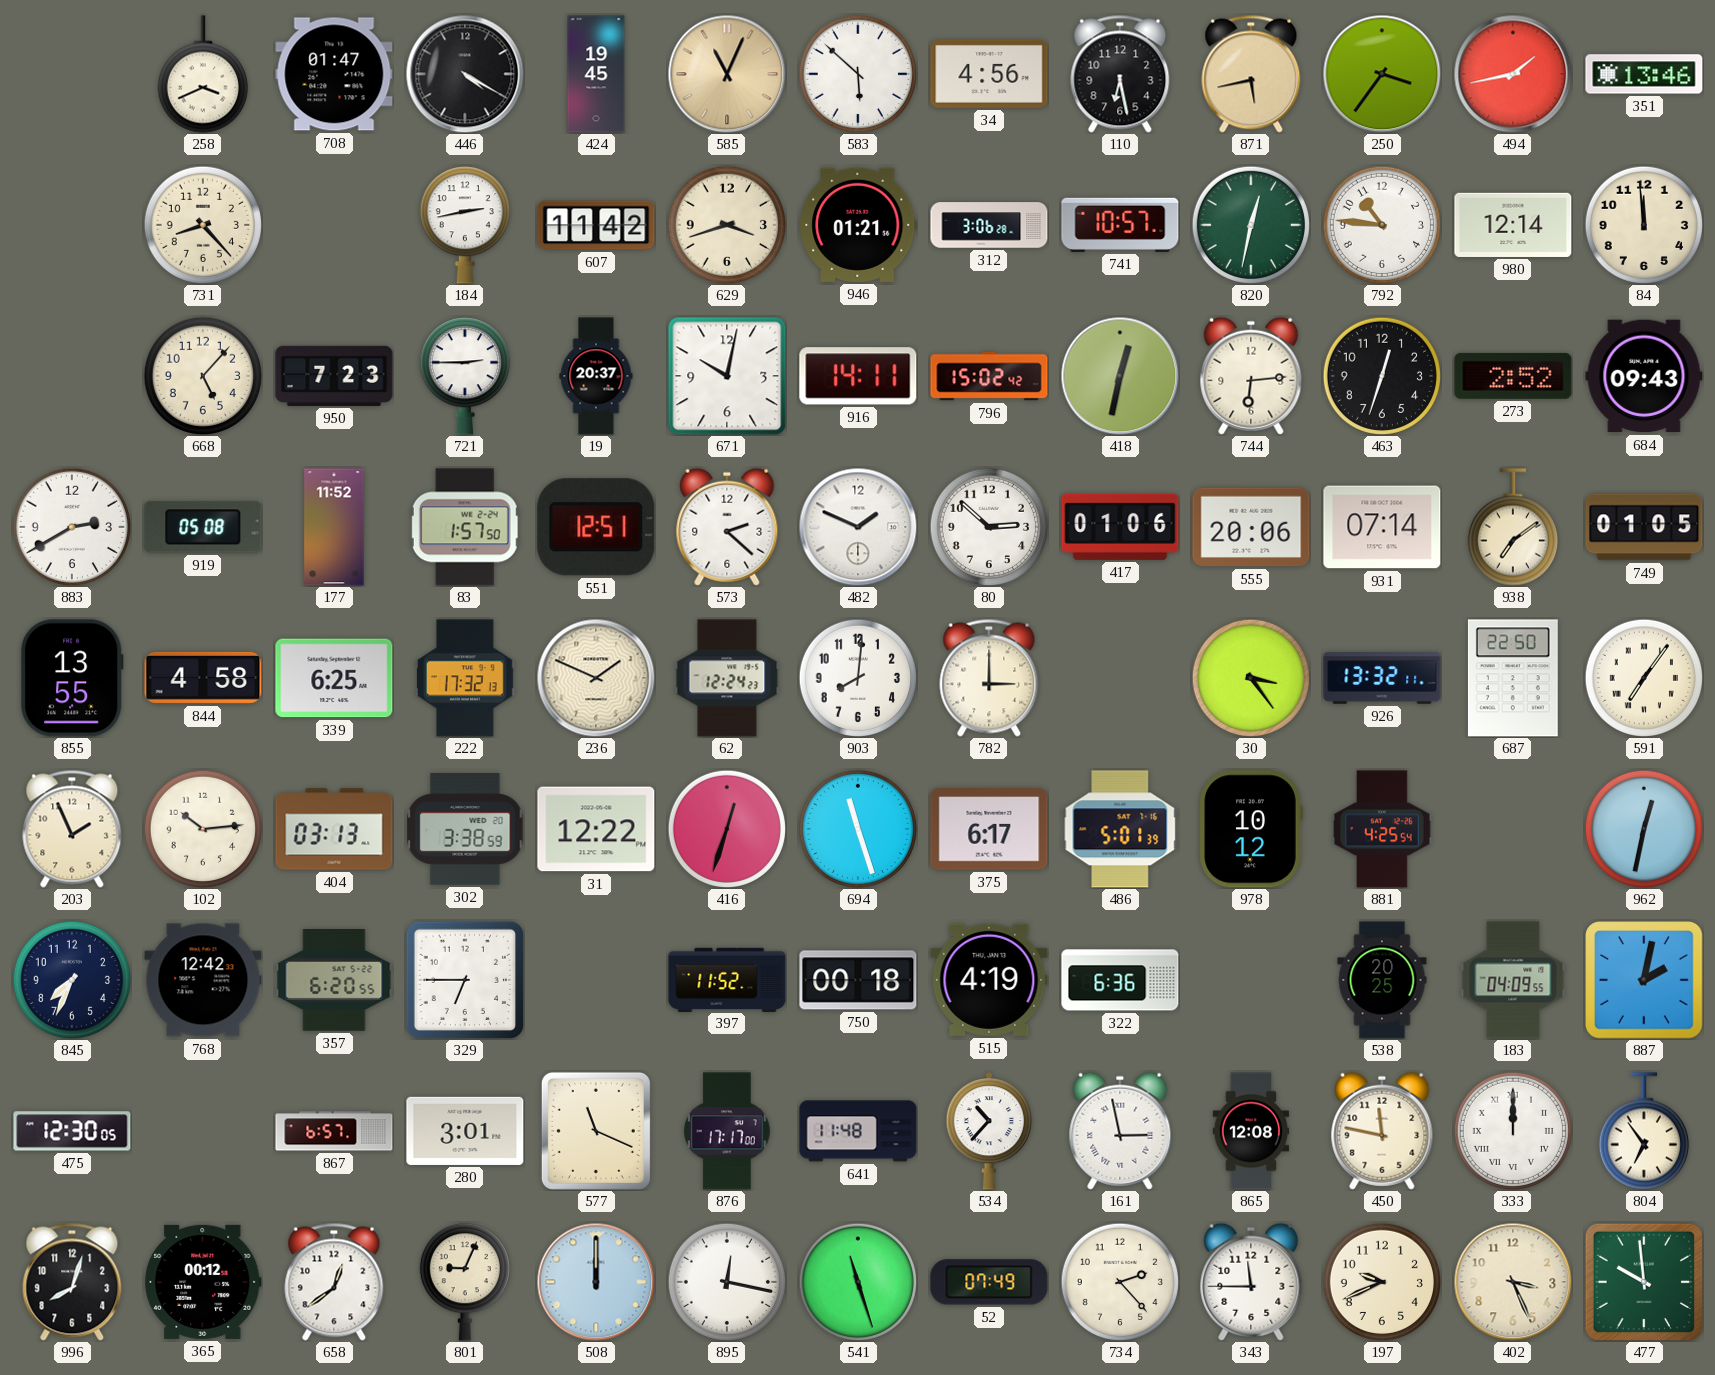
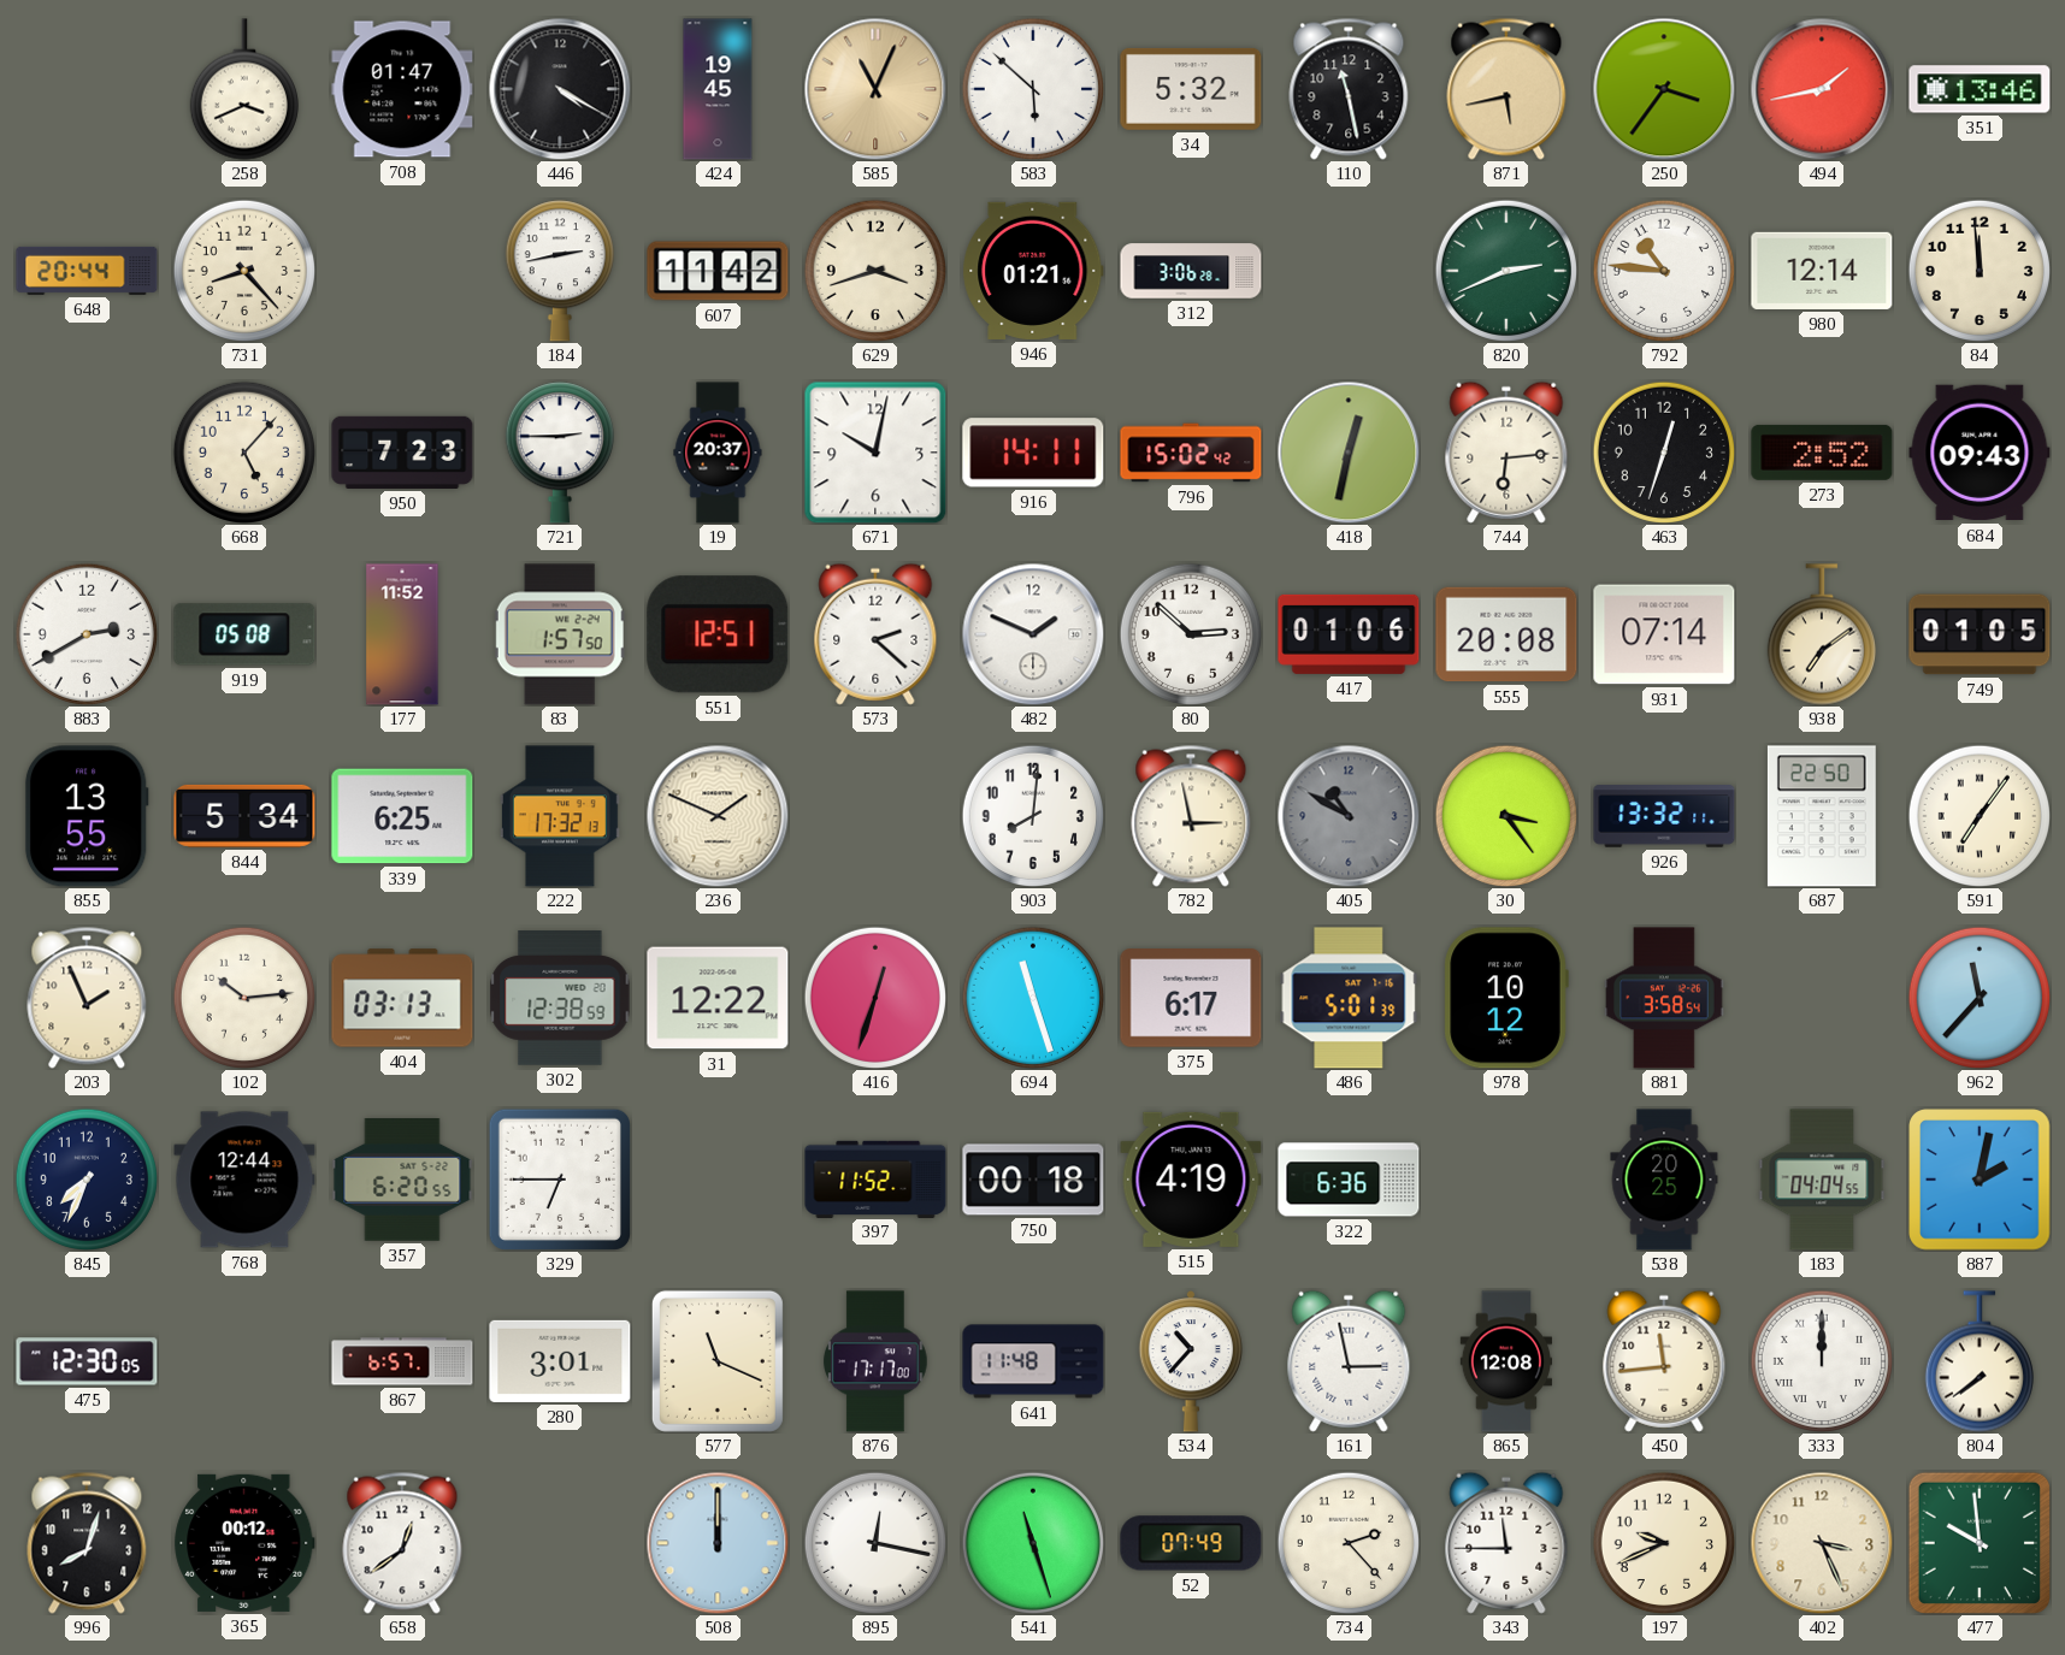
34: 4:56 -> 5:32 (1191, 89)
110: 6:28 -> 11:28 (1349, 89)
648: none -> 20:44 (87, 271)
741: 10:57 -> none (1120, 225)
820: 12:32 -> 2:41 (1505, 270)
555: 20:06 -> 20:08 (1506, 634)
844: 4:58 -> 5:34 (244, 816)
62: 12:24 -> none (727, 678)
782: 3:00 -> 2:58 (1191, 816)
405: none -> 10:50 (1349, 816)
302: 3:38 -> 12:38 (560, 999)
881: 4:25 -> 3:58 (1664, 998)
962: 12:32 -> 11:37 (1978, 997)
768: 12:42 -> 12:44 (244, 1180)
183: 04:09 -> 04:04 (1822, 1180)
450: 11:47 -> 11:44 (1664, 1361)
804: 6:54 -> 7:39 (1980, 1361)
801: 9:04 -> none (465, 1282)
